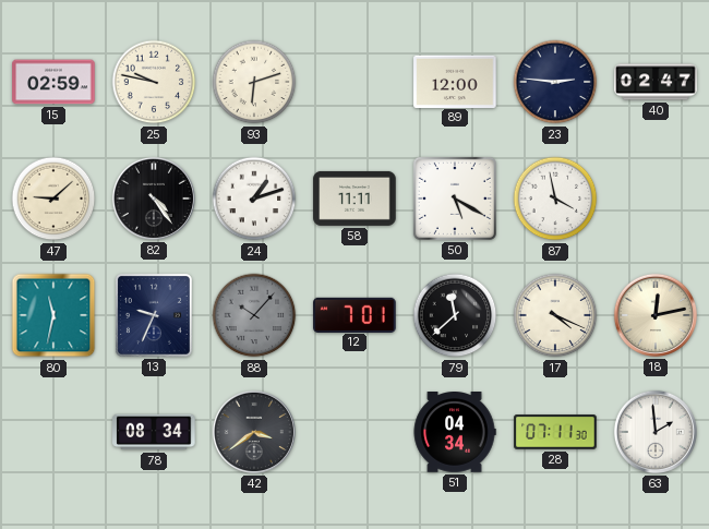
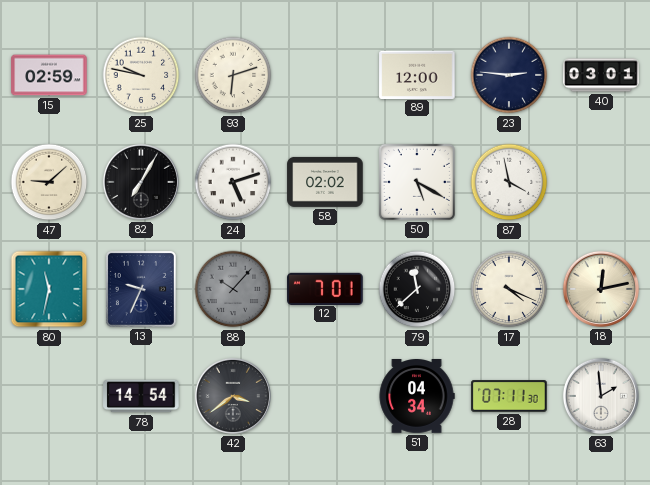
40: 02:47 -> 03:01 (601, 75)
82: 4:24 -> 7:05 (141, 182)
24: 1:12 -> 5:12 (233, 182)
58: 11:11 -> 02:02 (325, 182)
78: 08:34 -> 14:54 (141, 396)
